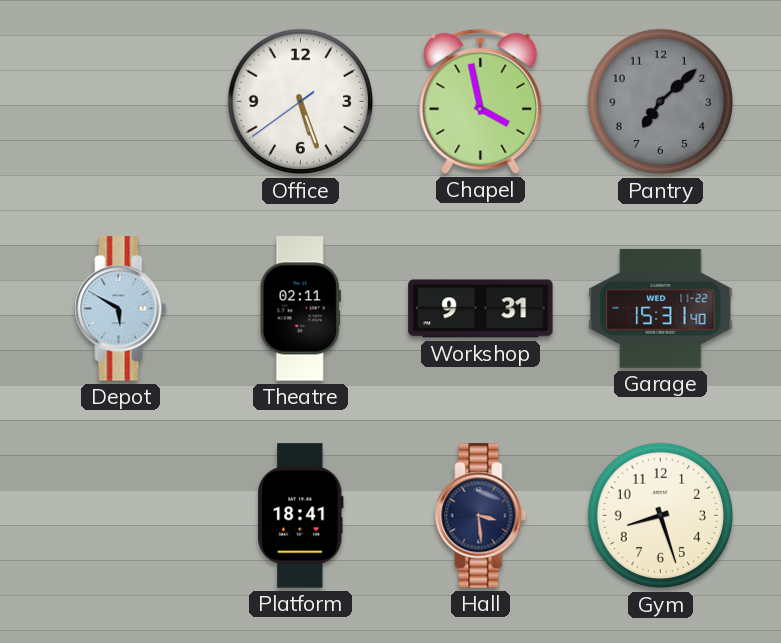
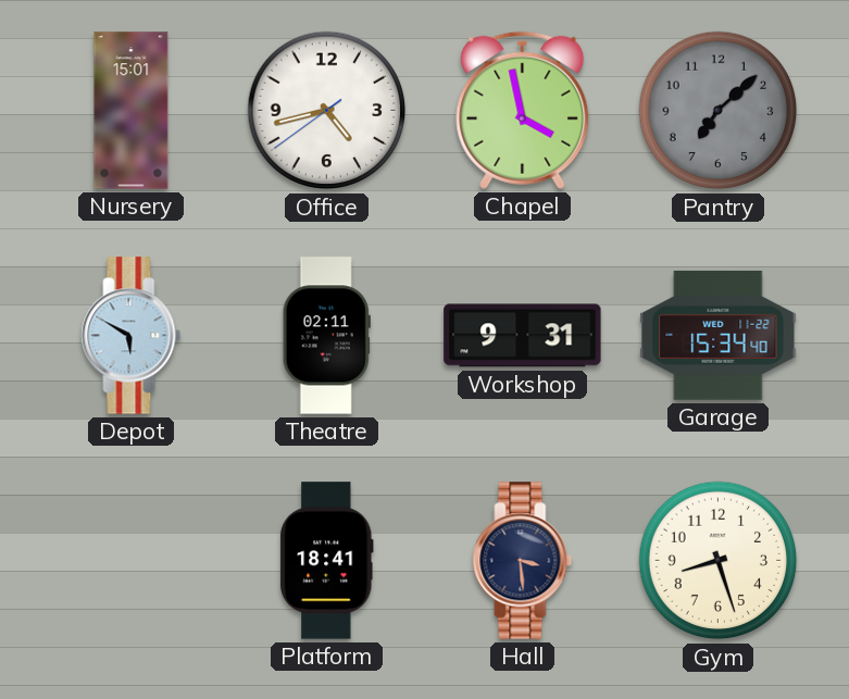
Nursery: none -> 15:01 (132, 111)
Office: 5:26 -> 4:42 (327, 111)
Garage: 15:31 -> 15:34 (719, 335)
